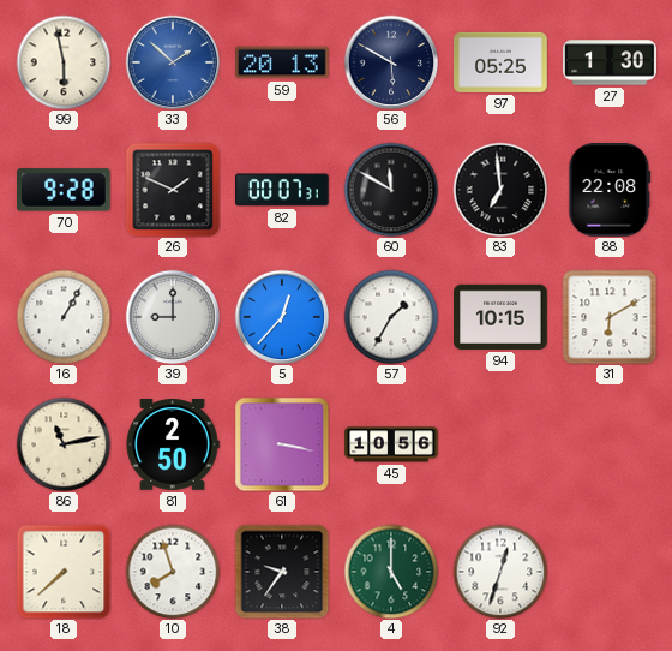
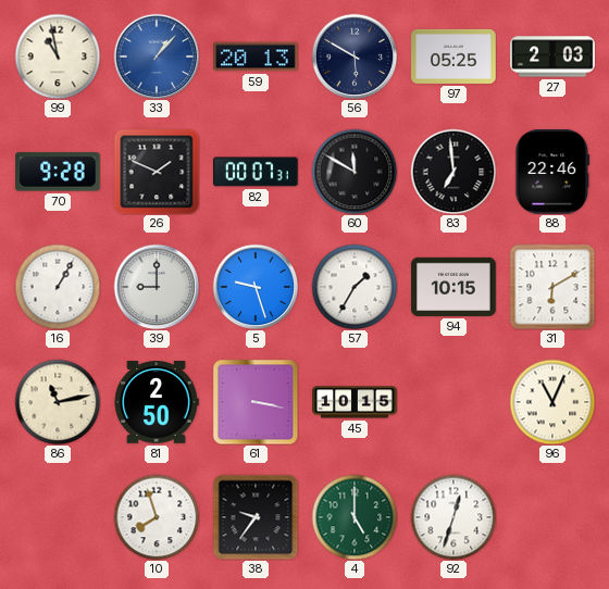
99: 5:58 -> 10:58 (58, 57)
33: 1:52 -> 1:07 (157, 57)
27: 1:30 -> 2:03 (552, 57)
88: 22:08 -> 22:46 (552, 172)
5: 12:37 -> 9:27 (256, 287)
45: 10:56 -> 10:15 (355, 402)
96: none -> 11:04 (552, 402)
18: 7:38 -> none (64, 572)
